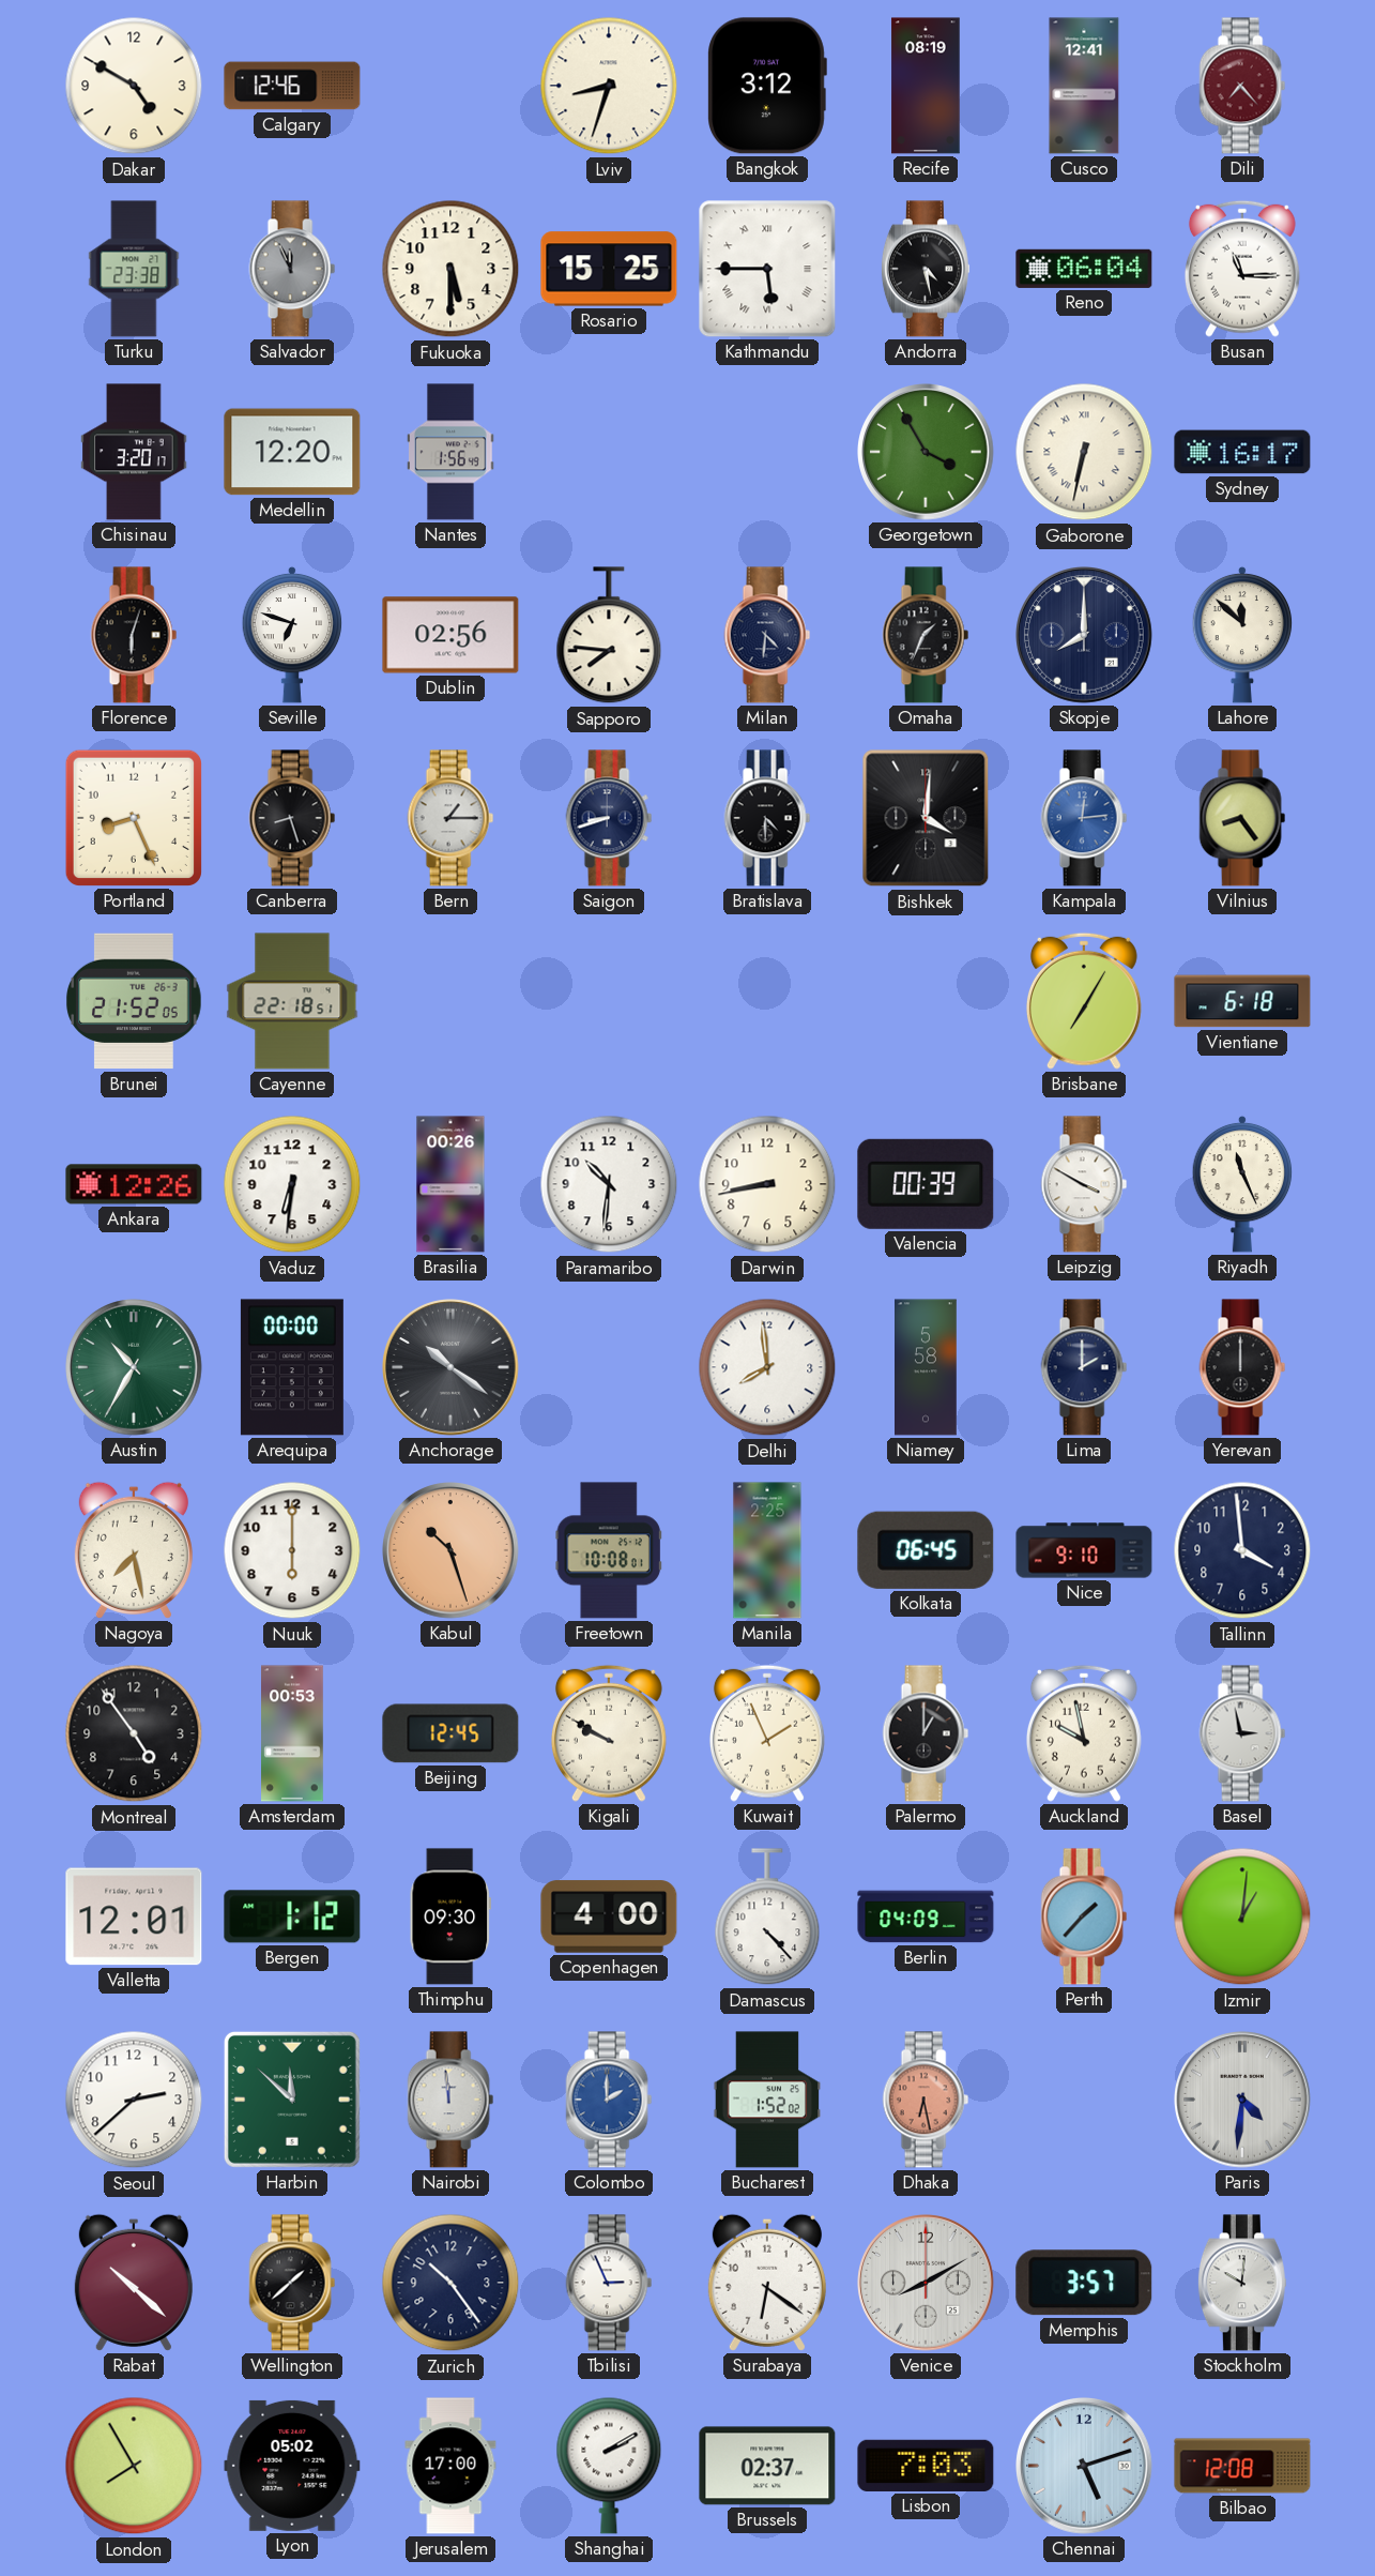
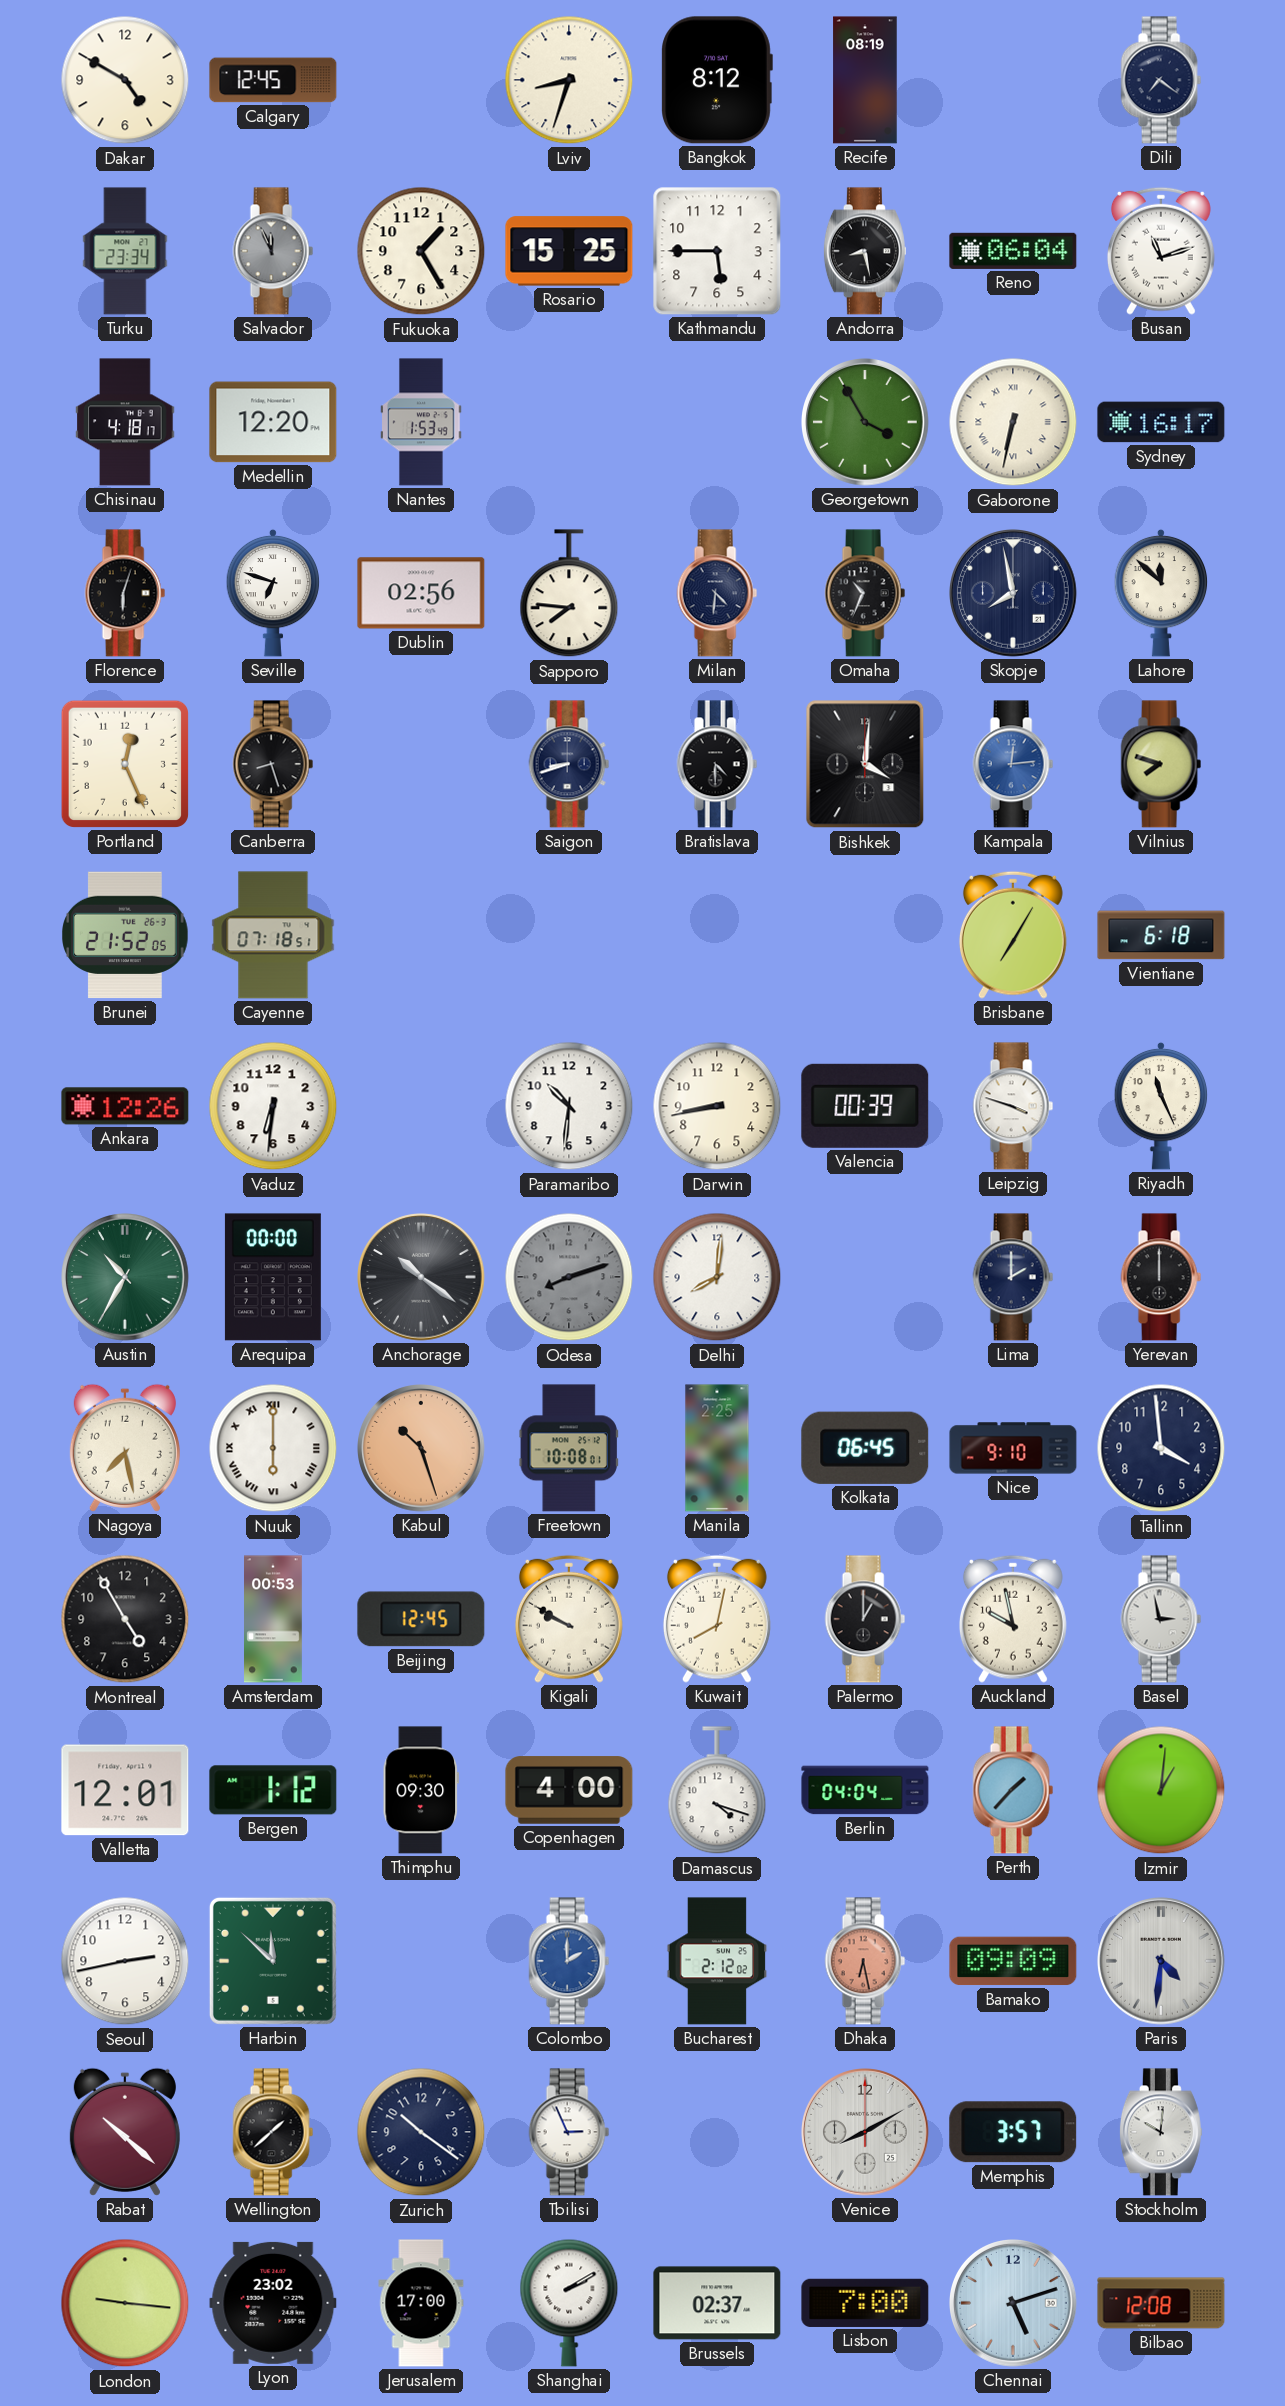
Calgary: 12:46 -> 12:45 (273, 80)
Bangkok: 3:12 -> 8:12 (717, 80)
Cusco: 12:41 -> none (1084, 86)
Dili: 7:23 -> 7:21 (1161, 80)
Dili dial: burgundy -> navy (1161, 80)
Turku: 23:38 -> 23:34 (125, 251)
Fukuoka: 5:30 -> 1:25 (421, 251)
Kathmandu numerals: Roman -> Arabic (717, 251)
Andorra: 4:28 -> 8:28 (865, 251)
Busan: 11:15 -> 11:12 (1161, 251)
Chisinau: 3:20 -> 4:18 (125, 422)
Nantes: 1:56 -> 1:53 (421, 422)
Omaha: 1:34 -> 10:34 (865, 593)
Skopje: 8:00 -> 7:58 (1014, 594)
Portland: 8:26 -> 12:26 (125, 764)
Bern: 1:15 -> none (450, 818)
Vilnius: 8:24 -> 7:48 (1161, 764)
Cayenne: 22:18 -> 07:18 (273, 935)
Brasilia: 00:26 -> none (450, 1184)
Leipzig: 3:50 -> 3:48 (1013, 1106)
Odesa: none -> 8:12 (569, 1277)
Delhi: 7:59 -> 8:01 (717, 1277)
Niamey: 5:58 -> none (927, 1367)
Nuuk numerals: Arabic -> Roman (273, 1448)
Montreal: 4:54 -> 4:55 (125, 1619)
Kuwait: 1:56 -> 8:02 (717, 1619)
Damascus: 4:23 -> 4:18 (717, 1791)
Berlin: 04:09 -> 04:04 (865, 1790)
Seoul: 2:38 -> 2:43 (125, 1961)
Nairobi: 11:59 -> none (450, 2100)
Bucharest: 1:52 -> 2:12 (717, 1961)
Bamako: none -> 09:09 (1013, 1961)
Zurich: 10:24 -> 10:21 (421, 2132)
Surabaya: 6:21 -> none (767, 2283)
London: 7:55 -> 9:16 (125, 2303)
Lyon: 05:02 -> 23:02 (273, 2303)
Lisbon: 7:03 -> 7:00 (865, 2303)
